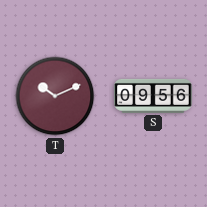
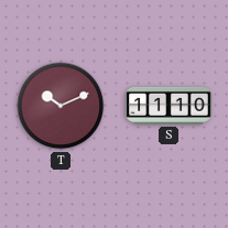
S: 09:56 -> 11:10 (169, 106)
